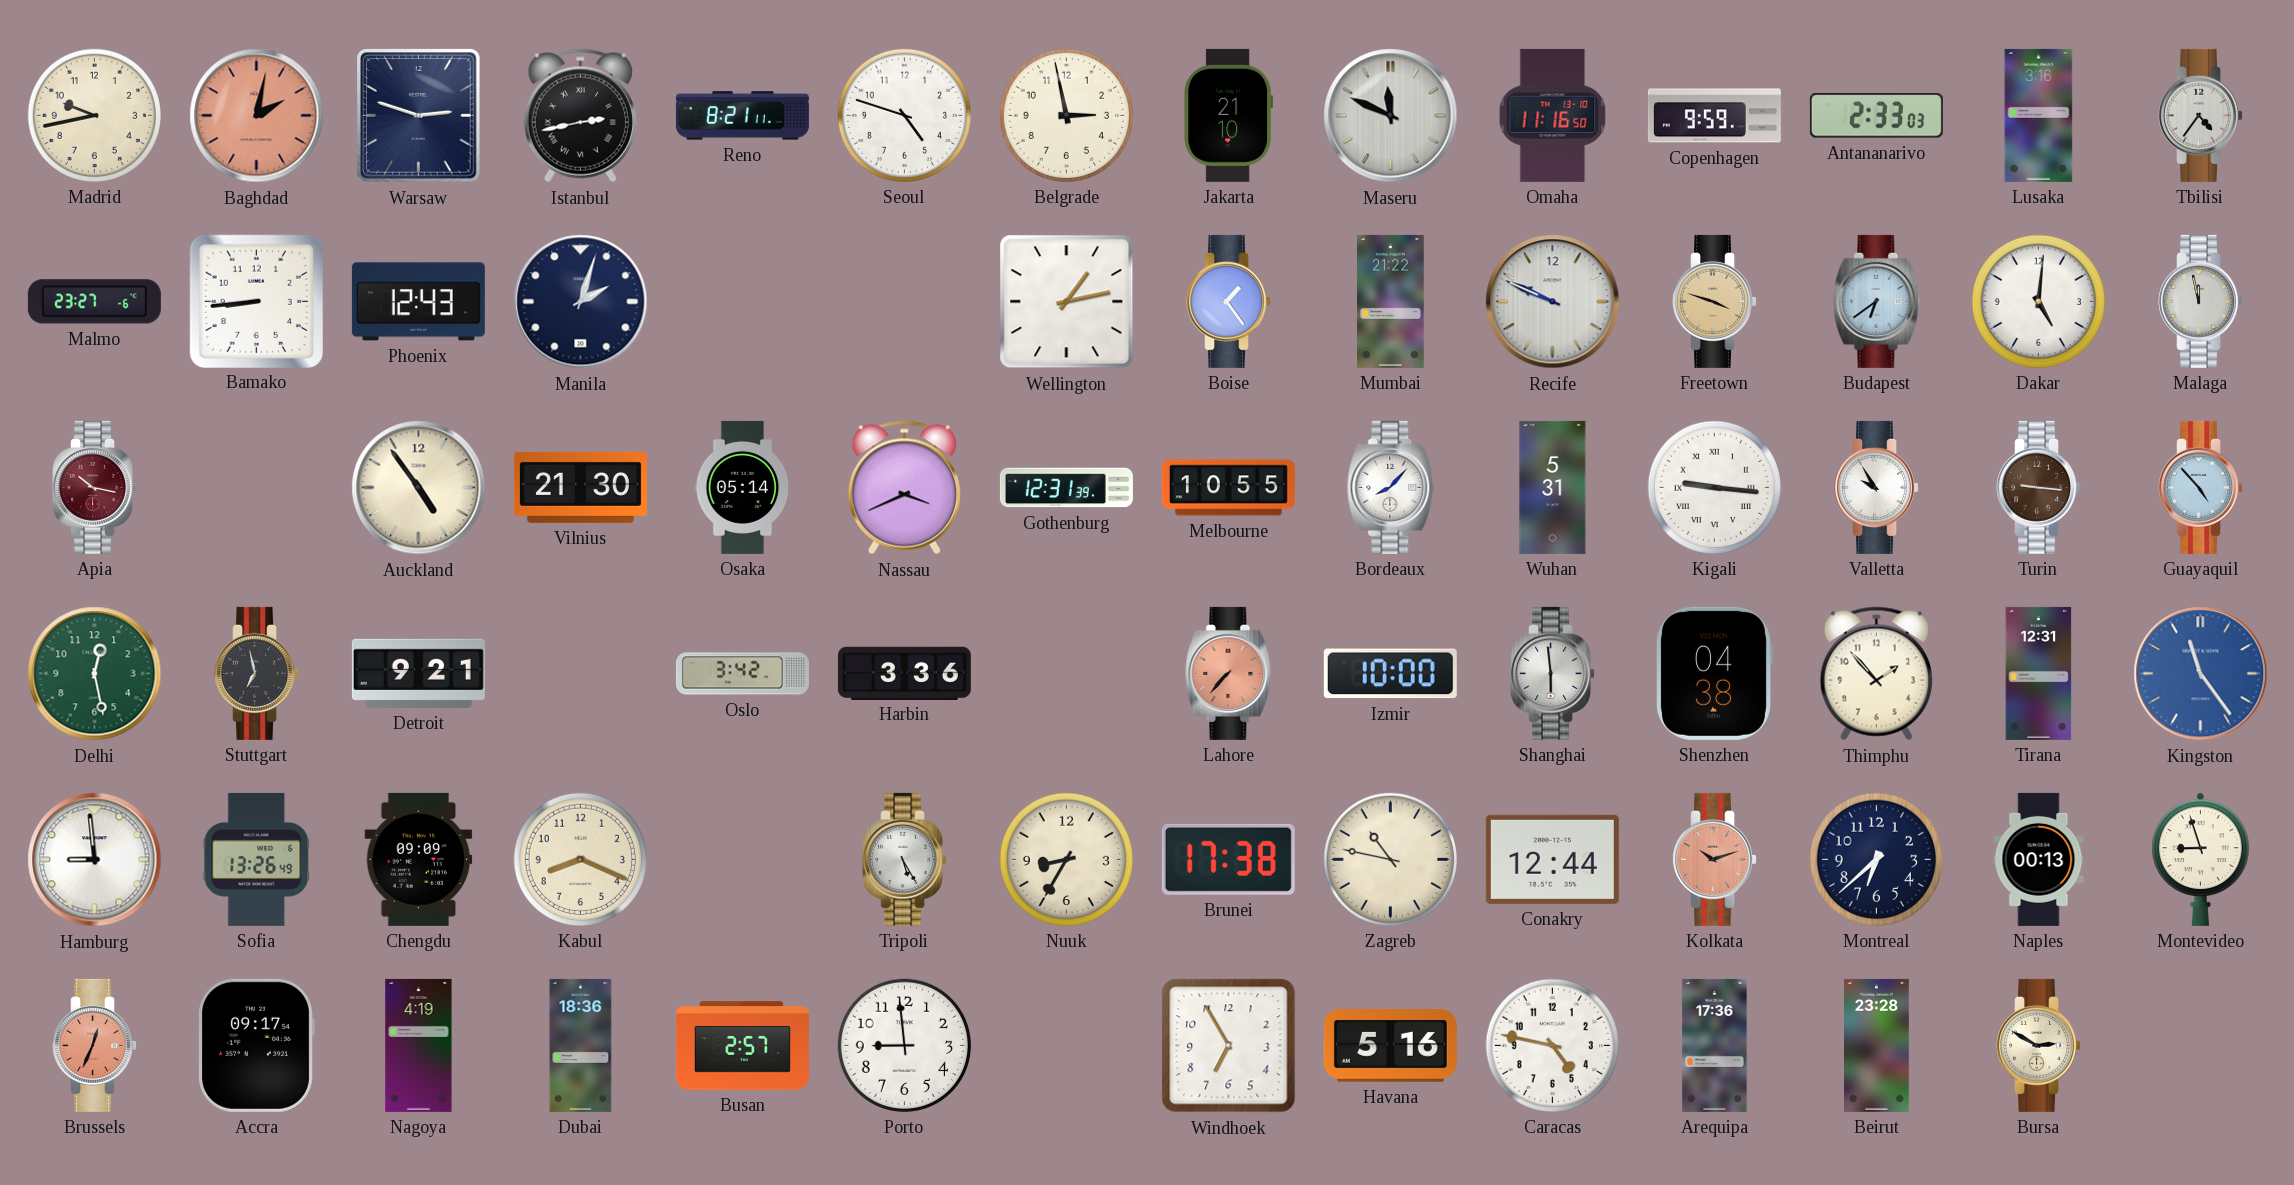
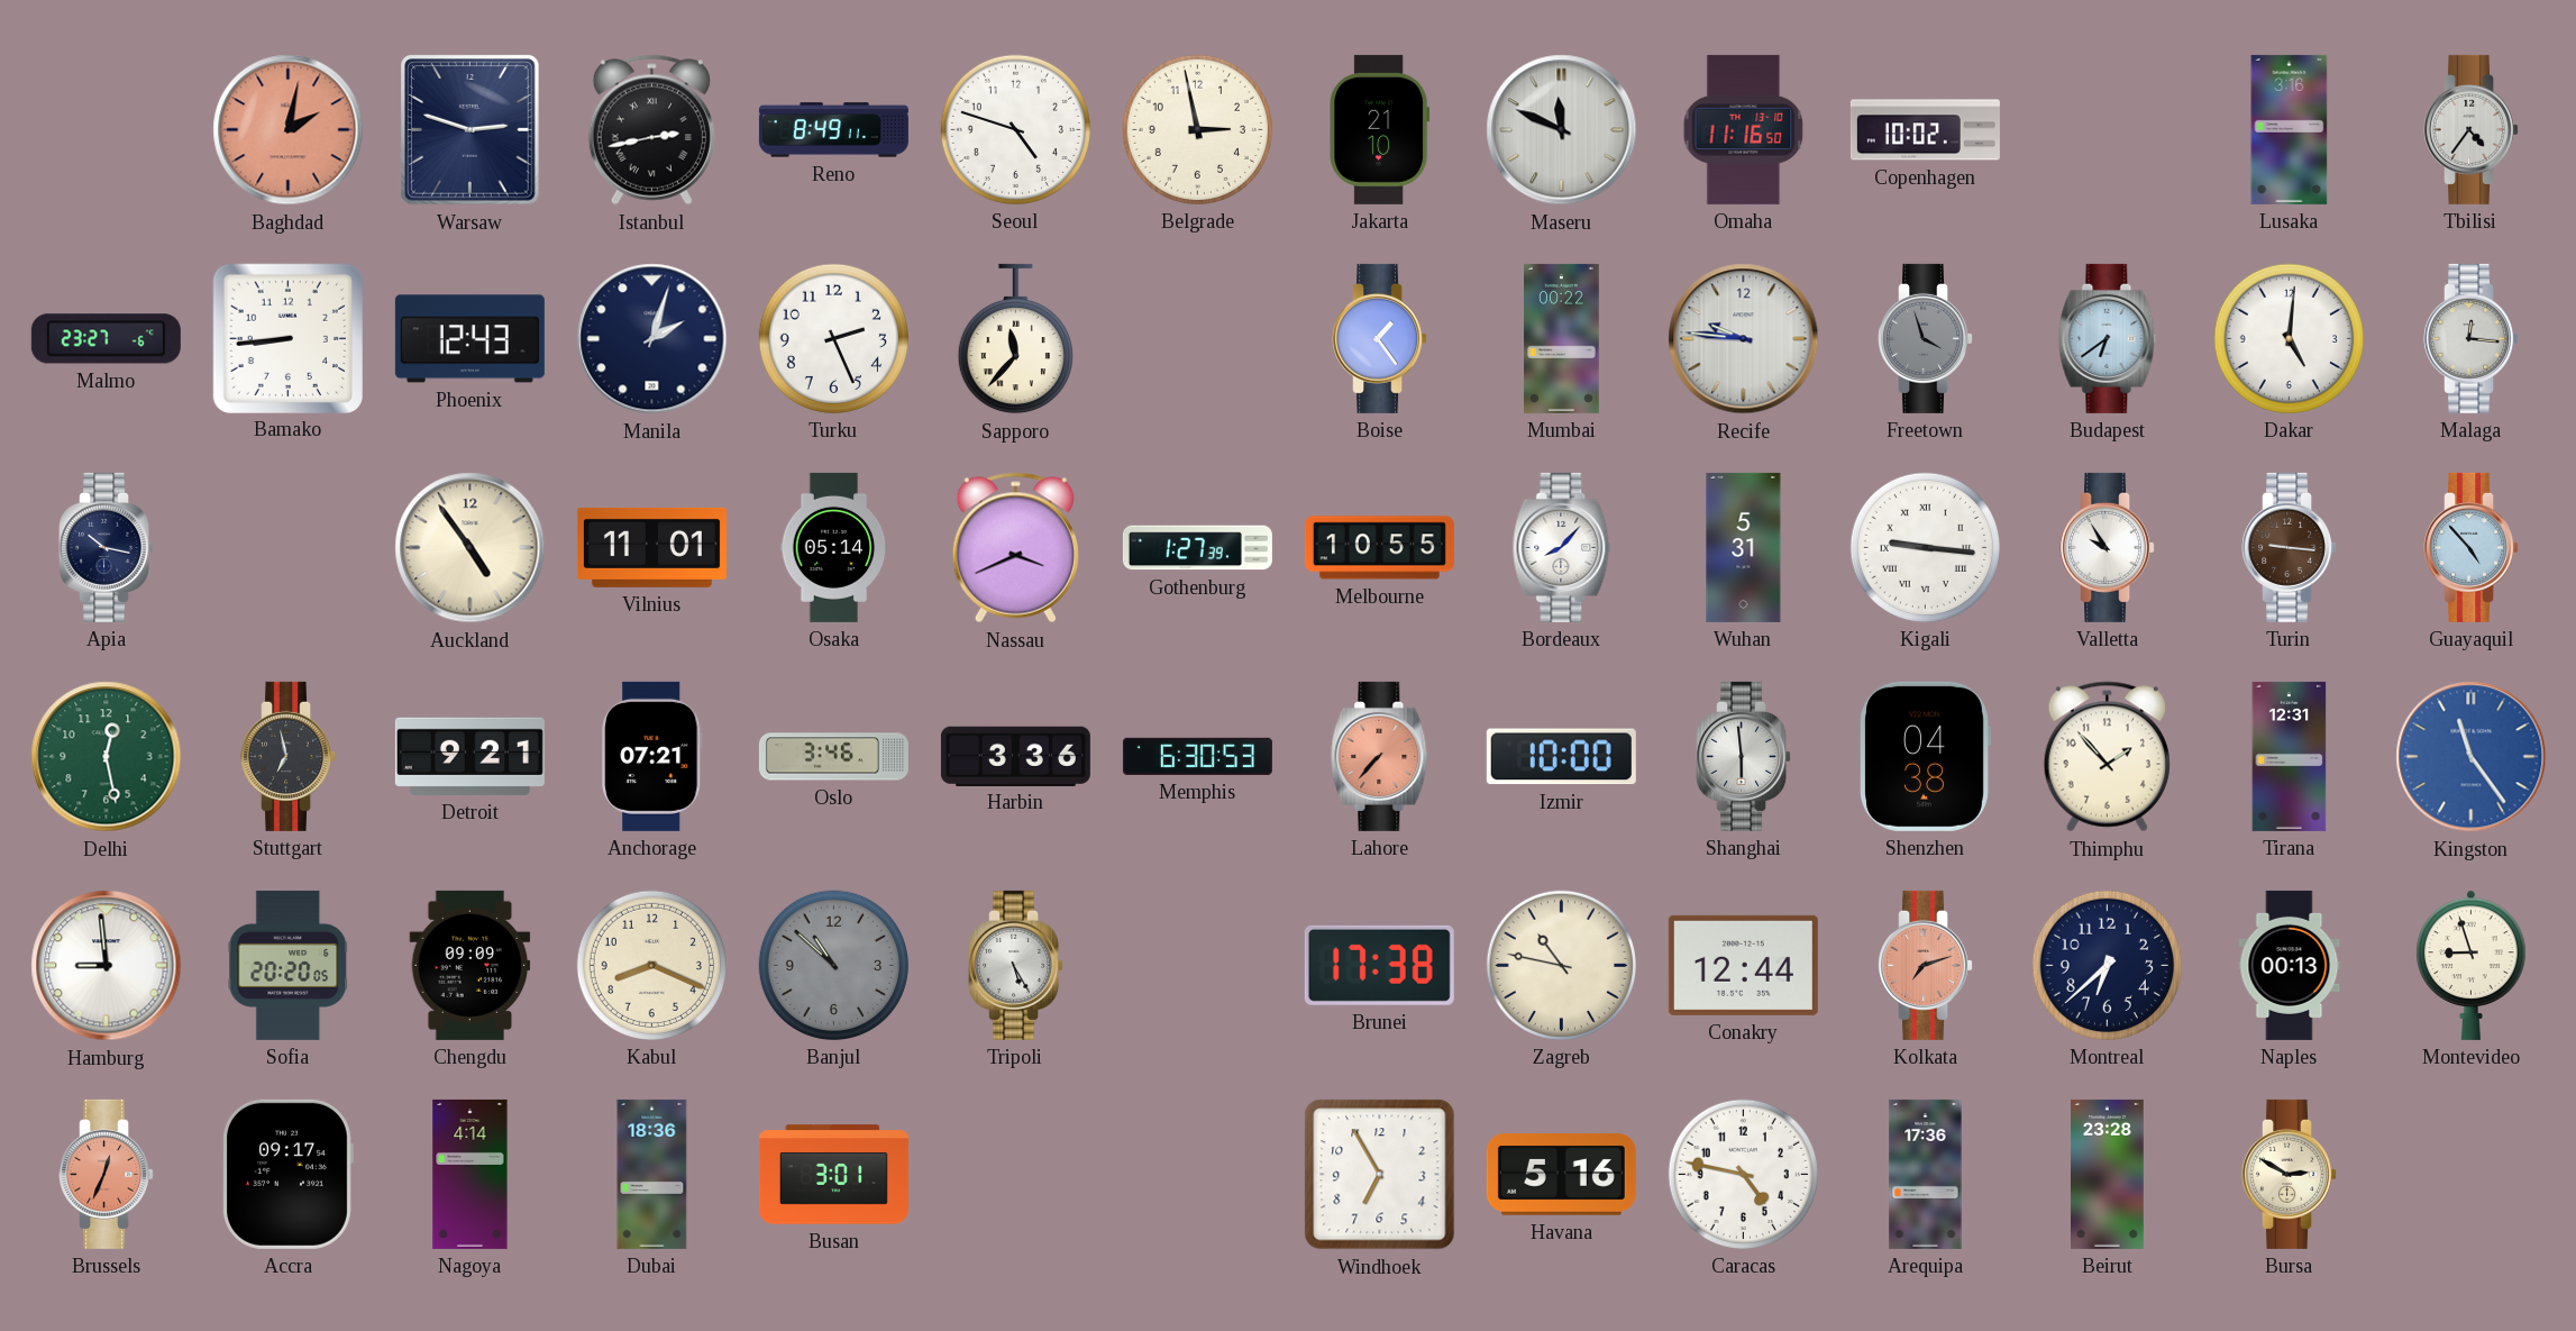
Madrid: 9:43 -> none (94, 115)
Reno: 8:21 -> 8:49 (833, 130)
Copenhagen: 9:59 -> 10:02 (1925, 130)
Antananarivo: 2:33 -> none (1876, 116)
Turku: none -> 2:26 (833, 338)
Sapporo: none -> 11:37 (1015, 339)
Wellington: 1:13 -> none (1067, 302)
Mumbai: 21:22 -> 00:22 (1562, 338)
Recife: 9:49 -> 9:46 (1744, 339)
Freetown: 3:48 -> 3:57 (1926, 338)
Freetown dial: champagne -> grey (1926, 338)
Malaga: 11:58 -> 12:16 (2472, 338)
Apia dial: burgundy -> navy (107, 547)
Vilnius: 21:30 -> 11:01 (651, 547)
Gothenburg: 12:31 -> 1:27 (1197, 548)
Anchorage: none -> 07:21 (652, 756)
Oslo: 3:42 -> 3:46 (833, 757)
Memphis: none -> 6:30 (1197, 756)
Sofia: 13:26 -> 20:20 (289, 965)
Banjul: none -> 10:52 (833, 965)
Nuuk: 8:35 -> none (1066, 859)
Kolkata: 10:12 -> 7:12 (1926, 965)
Nagoya: 4:19 -> 4:14 (471, 1174)
Busan: 2:57 -> 3:01 (833, 1175)
Porto: 8:59 -> none (904, 1045)
